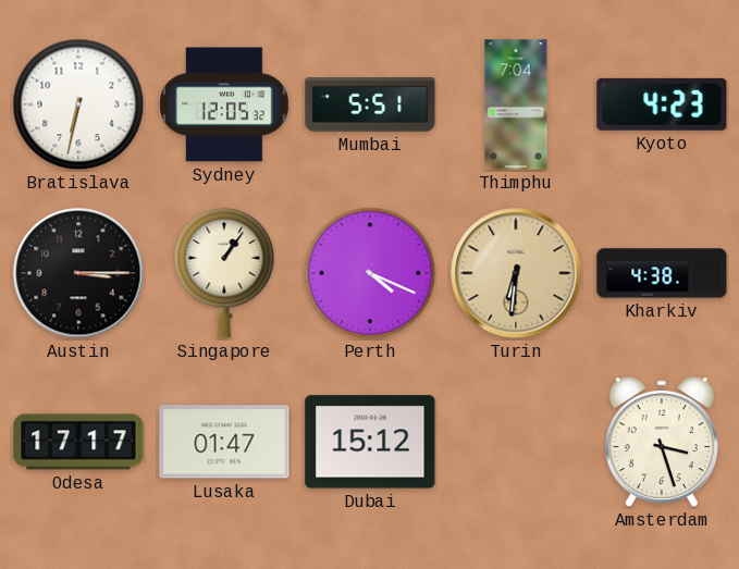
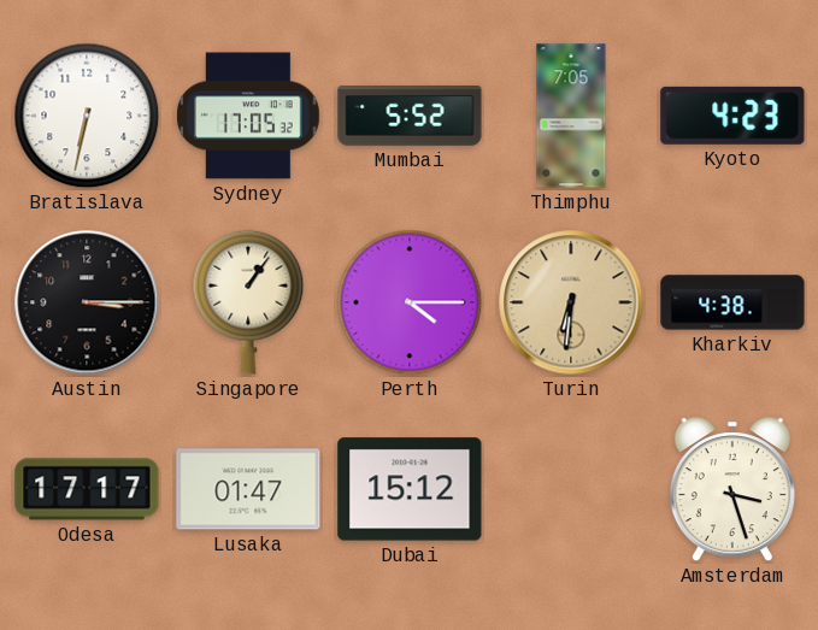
Sydney: 12:05 -> 17:05 (248, 116)
Mumbai: 5:51 -> 5:52 (410, 116)
Thimphu: 7:04 -> 7:05 (571, 116)
Perth: 4:19 -> 4:15 (410, 302)
